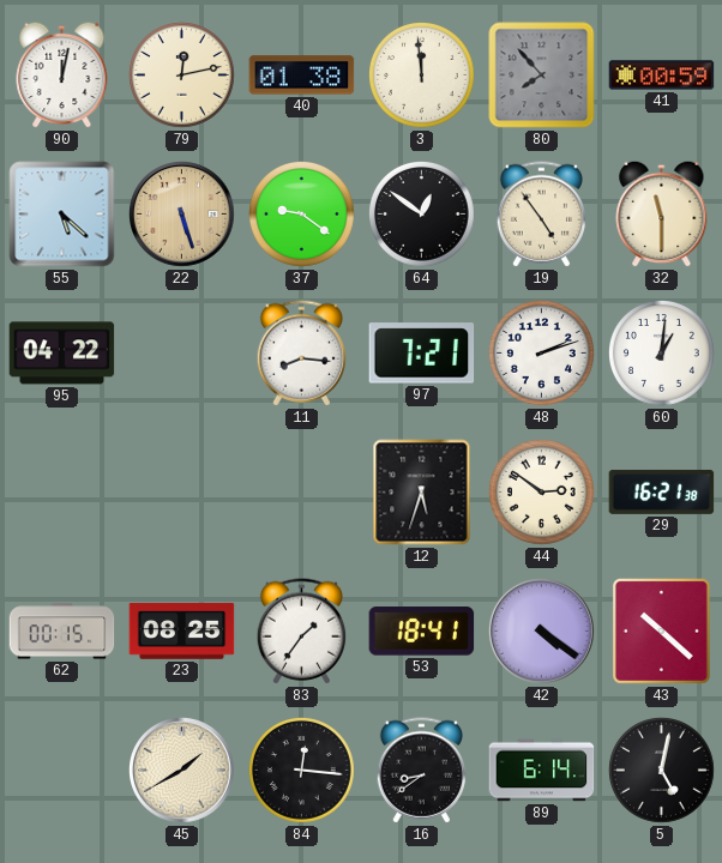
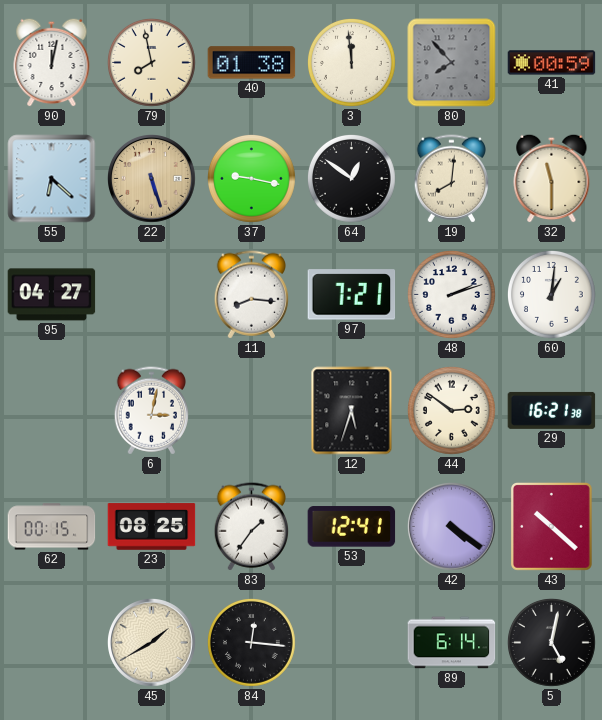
79: 12:13 -> 7:58 (152, 63)
55: 5:22 -> 6:22 (52, 179)
37: 9:21 -> 9:17 (252, 179)
19: 4:54 -> 8:01 (451, 179)
95: 04:22 -> 04:27 (52, 295)
6: none -> 3:02 (151, 411)
53: 18:41 -> 12:41 (352, 527)
16: 8:39 -> none (421, 771)
